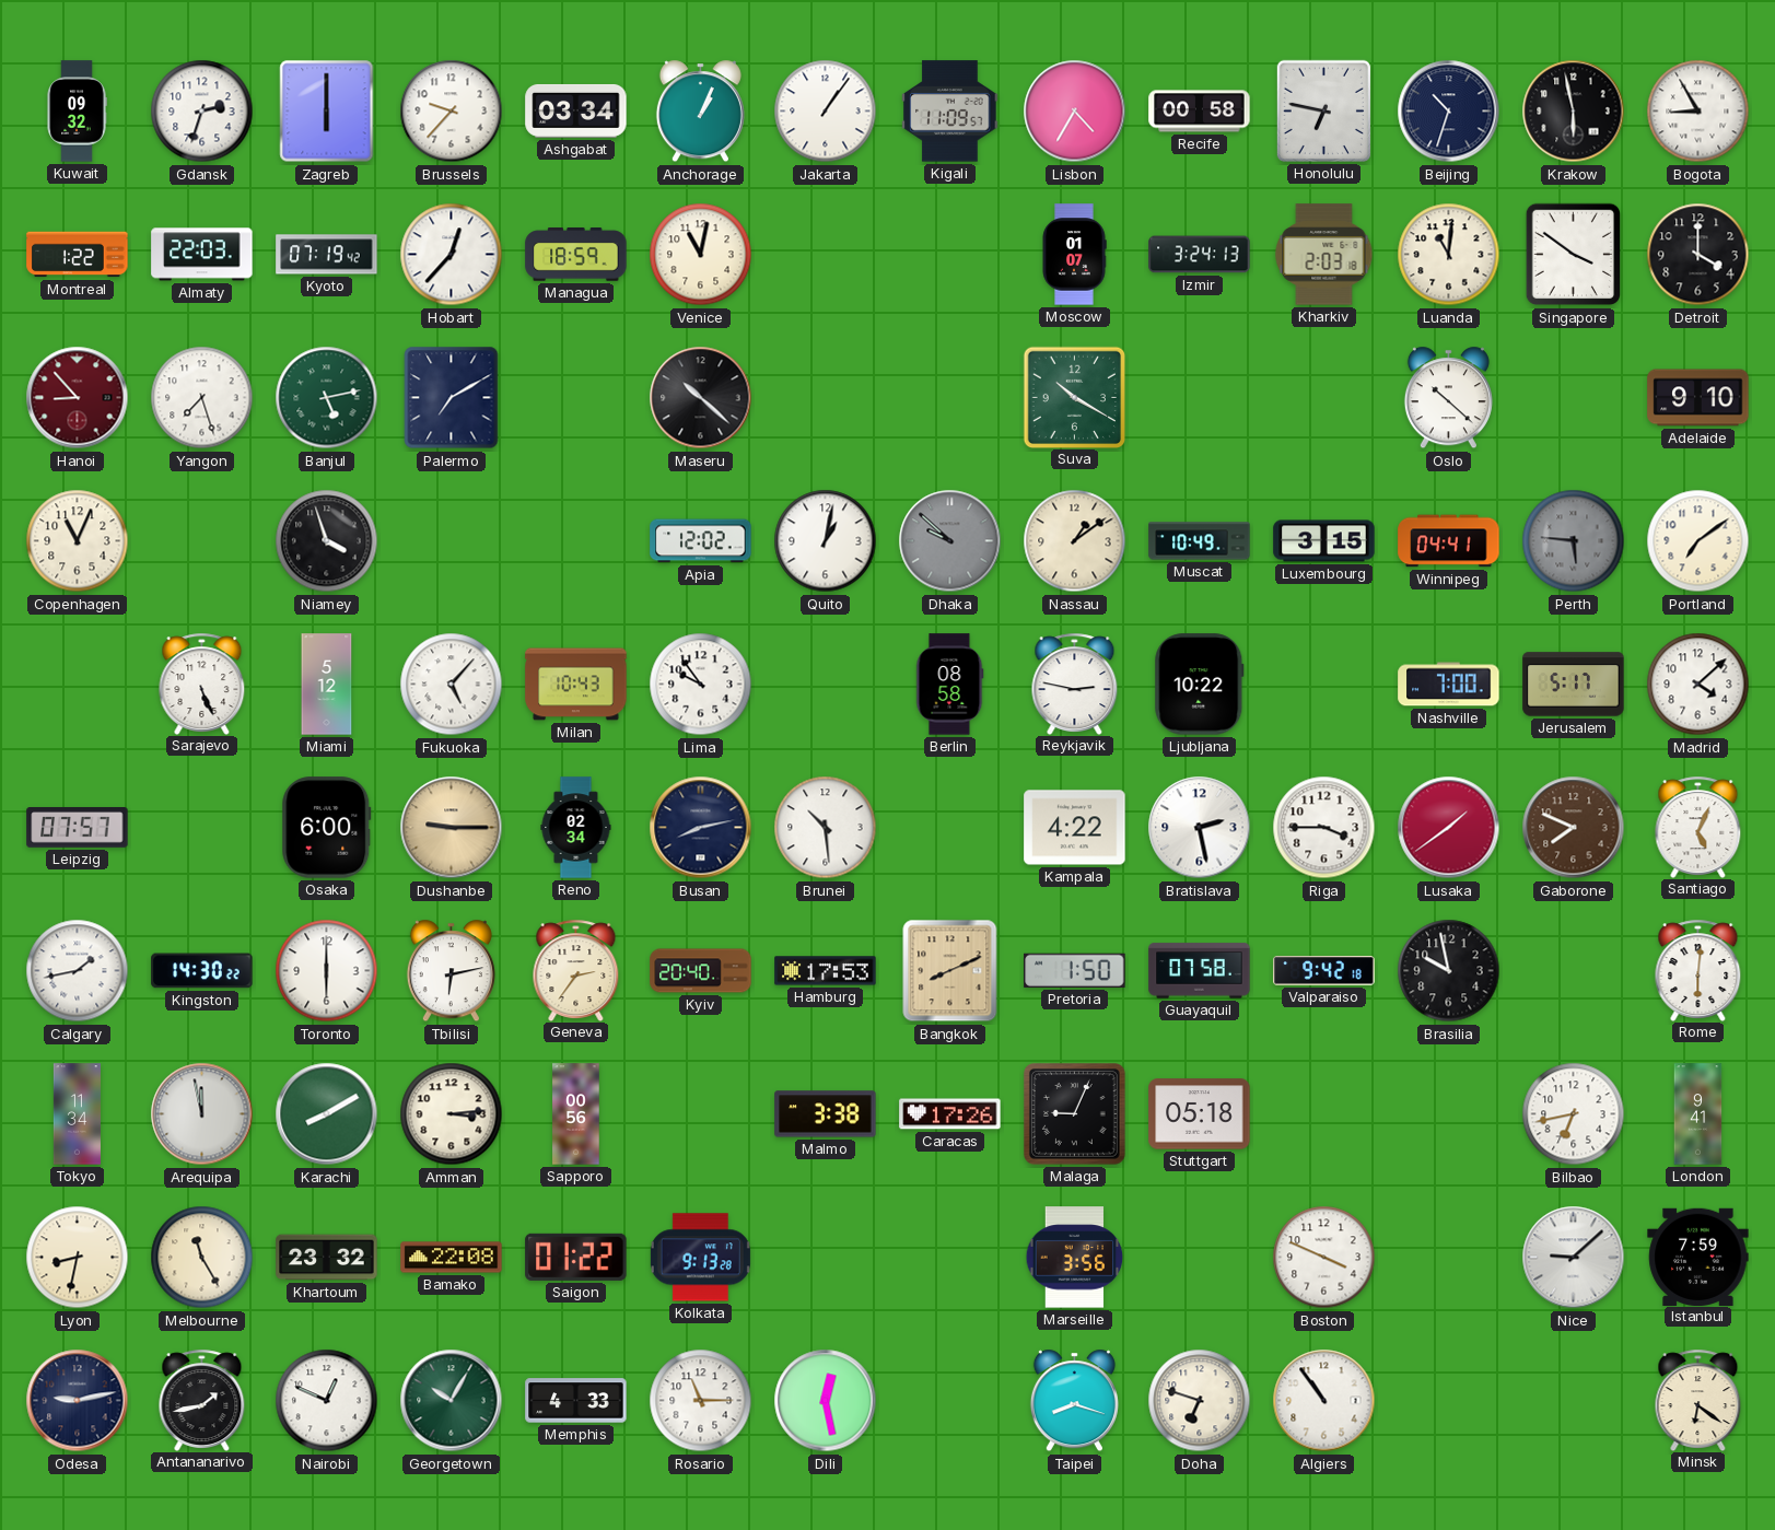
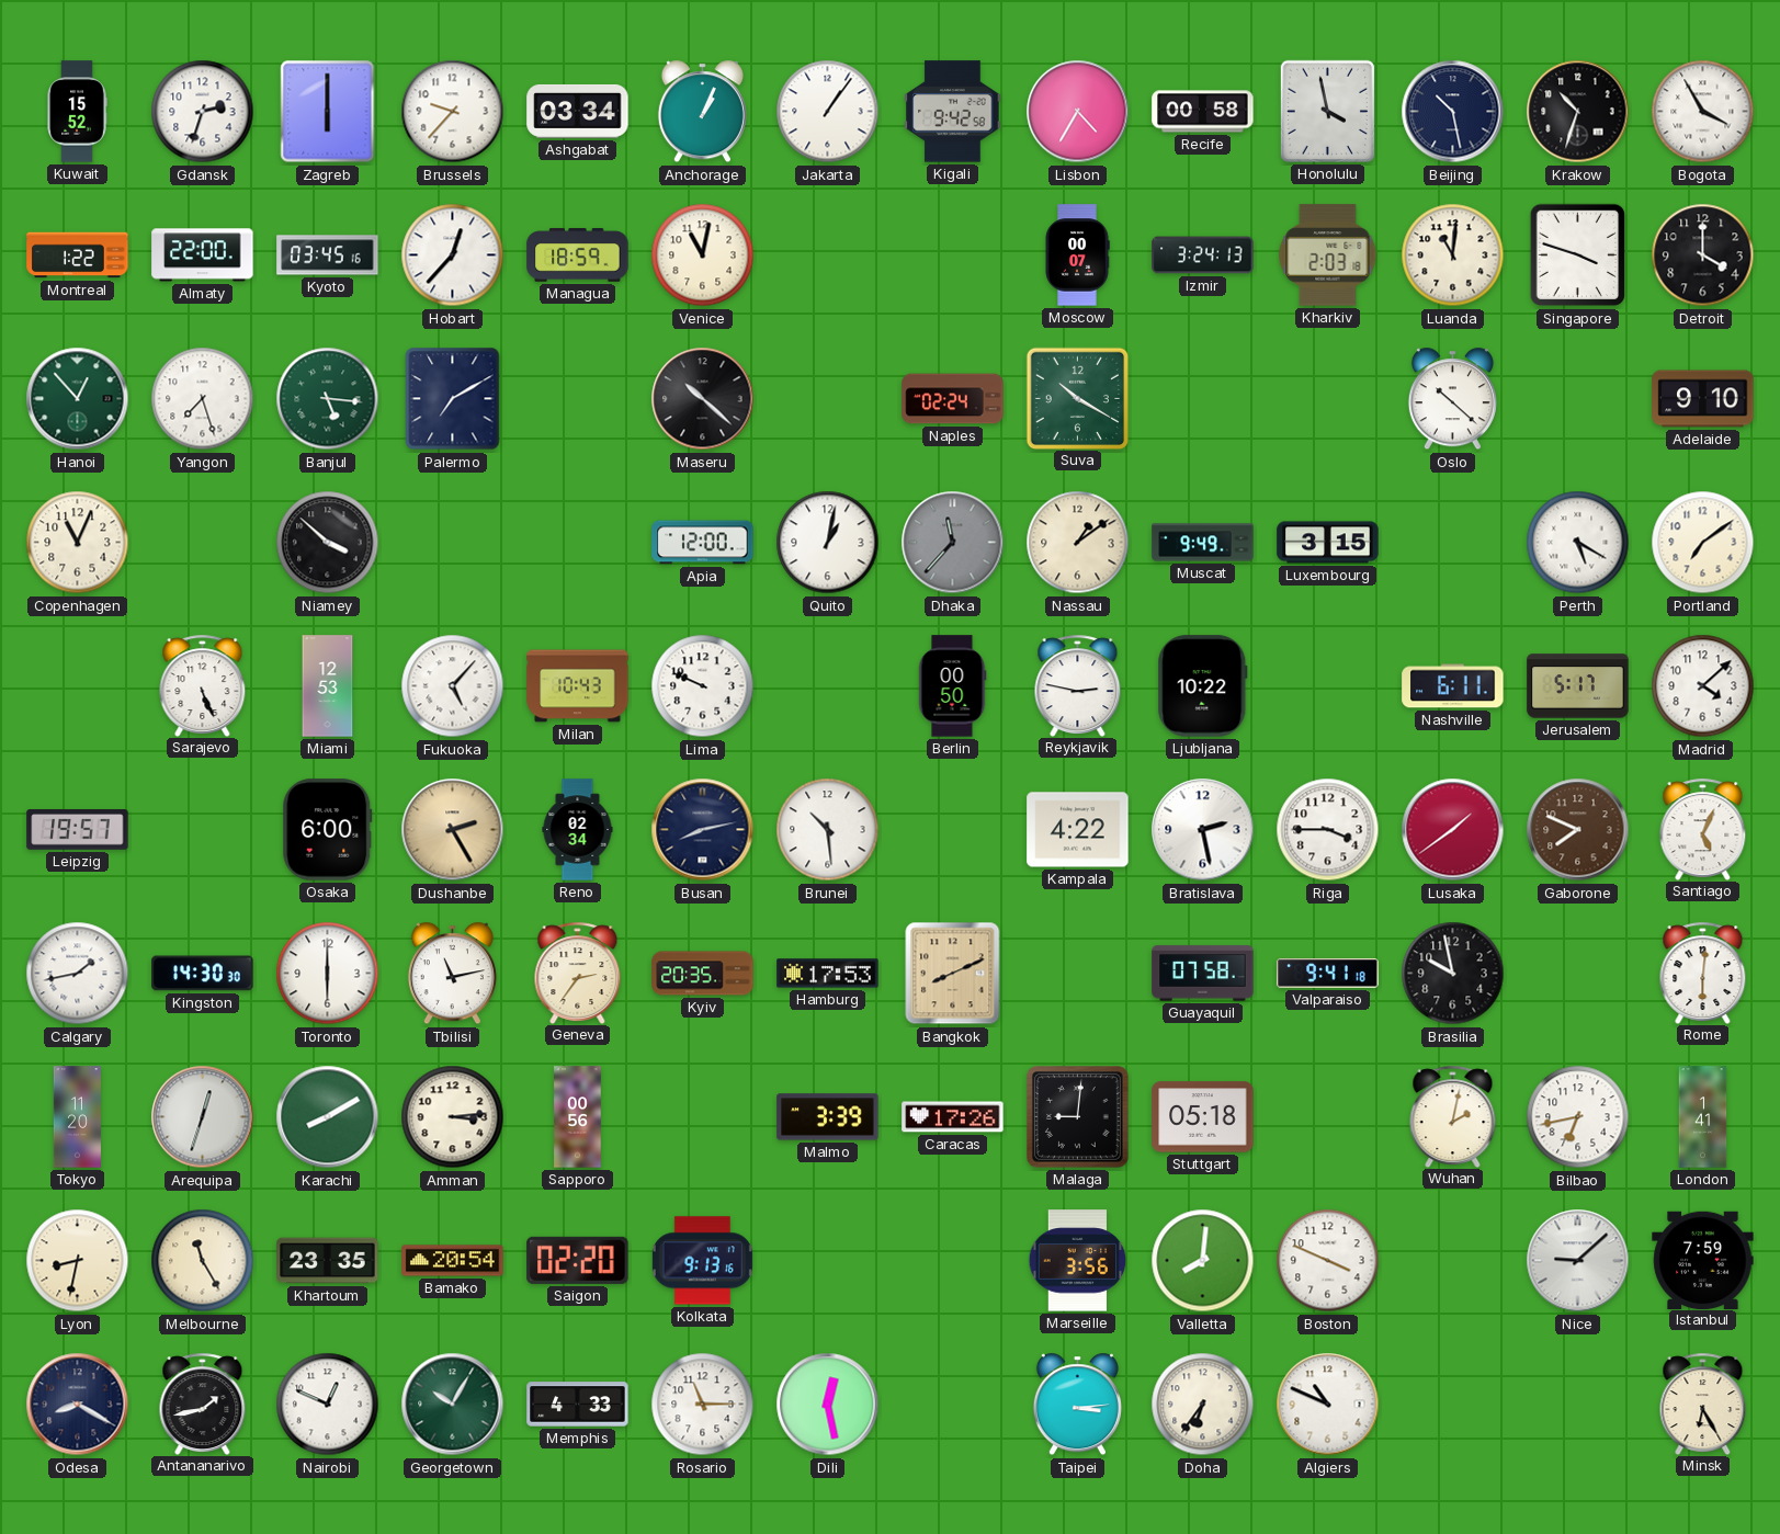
Kuwait: 09:32 -> 15:52 (77, 112)
Kigali: 11:09 -> 9:42 (953, 112)
Honolulu: 6:47 -> 3:58 (1327, 111)
Beijing: 10:33 -> 10:28 (1453, 112)
Krakow: 5:58 -> 10:33 (1578, 112)
Bogota: 8:55 -> 3:55 (1703, 112)
Almaty: 22:03 -> 22:00 (203, 255)
Kyoto: 07:19 -> 03:45 (328, 255)
Moscow: 01:07 -> 00:07 (1077, 255)
Singapore: 3:51 -> 3:48 (1577, 255)
Hanoi: 8:53 -> 12:53 (78, 399)
Hanoi dial: burgundy -> green (78, 399)
Banjul: 5:13 -> 5:16 (328, 399)
Naples: none -> 02:24 (953, 399)
Niamey: 3:57 -> 3:52 (328, 543)
Apia: 12:02 -> 12:00 (703, 543)
Dhaka: 9:52 -> 11:37 (953, 543)
Muscat: 10:49 -> 9:49 (1203, 543)
Winnipeg: 04:41 -> none (1449, 541)
Perth: 5:46 -> 5:20 (1578, 543)
Perth dial: grey -> white (1578, 543)
Miami: 5:12 -> 12:53 (328, 686)
Lima: 9:54 -> 9:49 (703, 686)
Berlin: 08:58 -> 00:50 (953, 686)
Nashville: 7:00 -> 6:11 (1453, 686)
Leipzig: 07:57 -> 19:57 (78, 830)
Dushanbe: 9:15 -> 2:25 (453, 830)
Kingston: 14:30:22 -> 14:30:30 (203, 974)
Tbilisi: 6:13 -> 11:13 (452, 974)
Kyiv: 20:40 -> 20:35 (703, 974)
Pretoria: 1:50 -> none (1075, 970)
Valparaiso: 9:42 -> 9:41 (1328, 974)
Tokyo: 11:34 -> 11:20 (77, 1117)
Arequipa: 11:58 -> 12:33 (203, 1117)
Malmo: 3:38 -> 3:39 (828, 1117)
Malaga: 9:04 -> 9:01 (1078, 1117)
Wuhan: none -> 2:02 (1453, 1116)
London: 9:41 -> 1:41 (1703, 1117)
Khartoum: 23:32 -> 23:35 (328, 1261)
Bamako: 22:08 -> 20:54 (453, 1261)
Saigon: 01:22 -> 02:20 (578, 1260)
Kolkata: 9:13:28 -> 9:13:16 (702, 1261)
Valletta: none -> 8:01 (1203, 1261)
Odesa: 9:13 -> 8:20 (78, 1405)
Taipei: 8:18 -> 3:14 (1077, 1405)
Doha: 6:48 -> 6:36 (1203, 1405)
Algiers: 10:54 -> 10:49 (1328, 1405)
Minsk: 6:21 -> 6:25 (1703, 1404)
